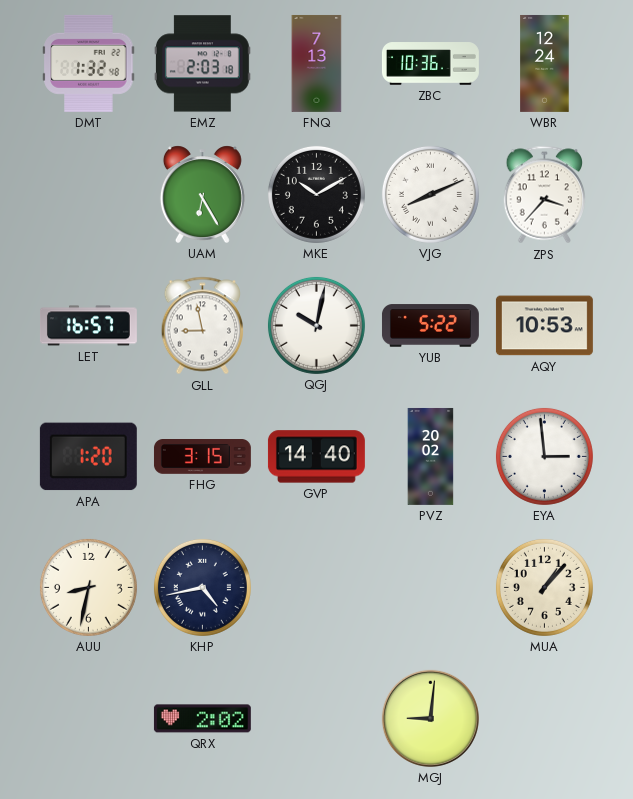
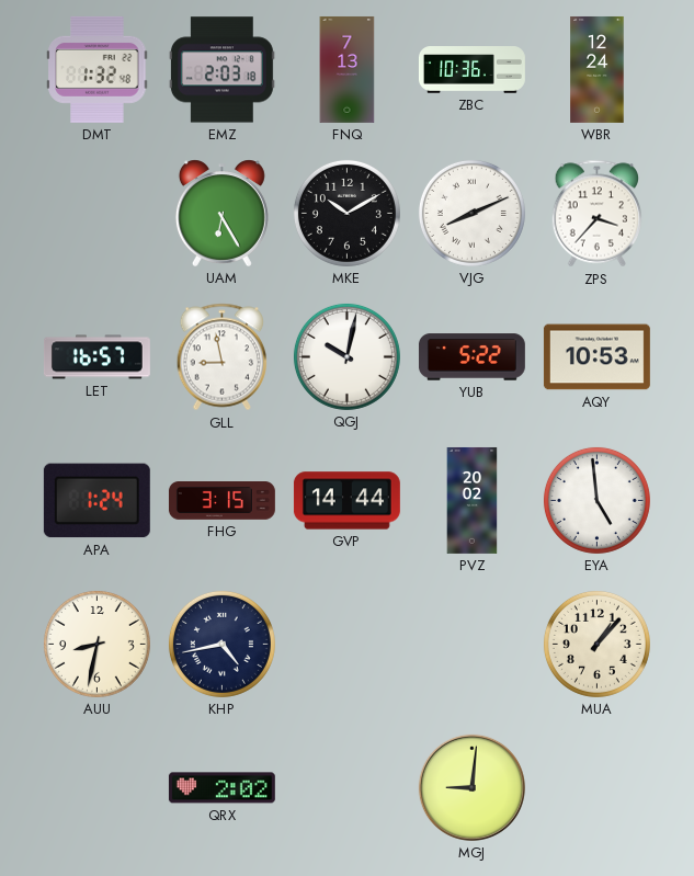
APA: 1:20 -> 1:24 (96, 501)
GVP: 14:40 -> 14:44 (346, 501)
EYA: 2:59 -> 4:59 (596, 500)
